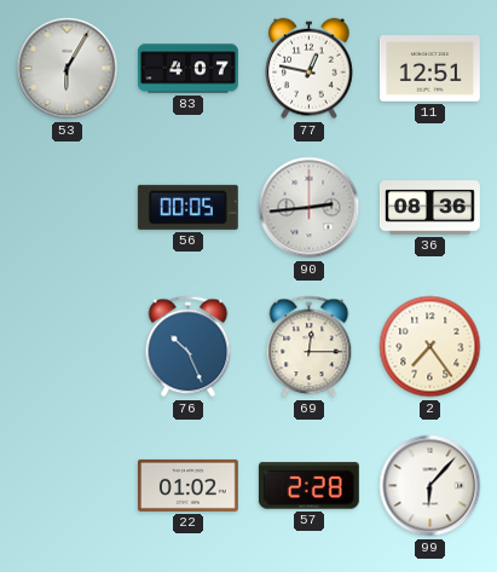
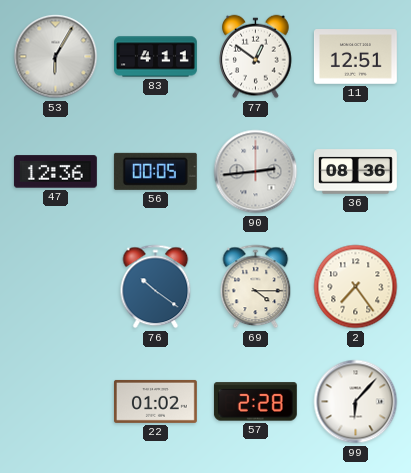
83: 4:07 -> 4:11 (156, 57)
77: 12:47 -> 12:51 (256, 57)
47: none -> 12:36 (55, 172)
76: 10:26 -> 10:21 (156, 287)
69: 12:15 -> 4:15 (256, 287)
